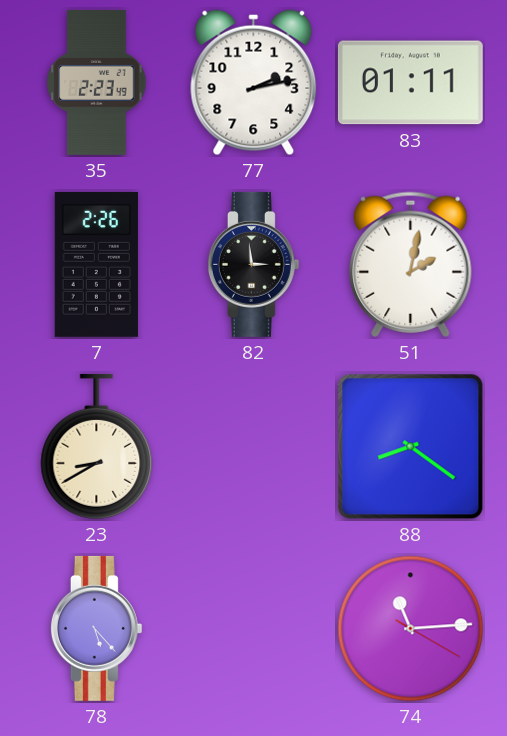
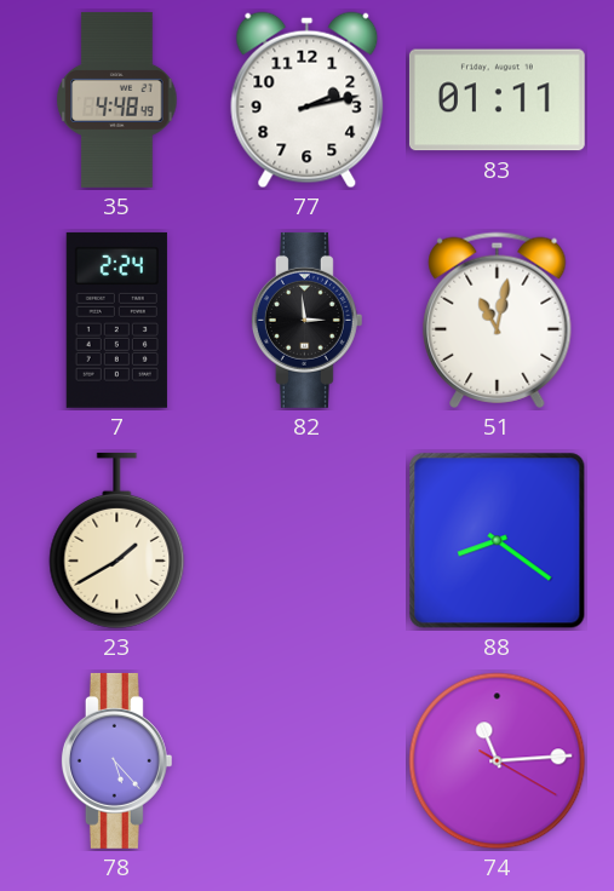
35: 2:23 -> 4:48 (117, 99)
7: 2:26 -> 2:24 (116, 320)
51: 2:02 -> 11:02 (498, 320)
23: 8:40 -> 1:40 (117, 540)
